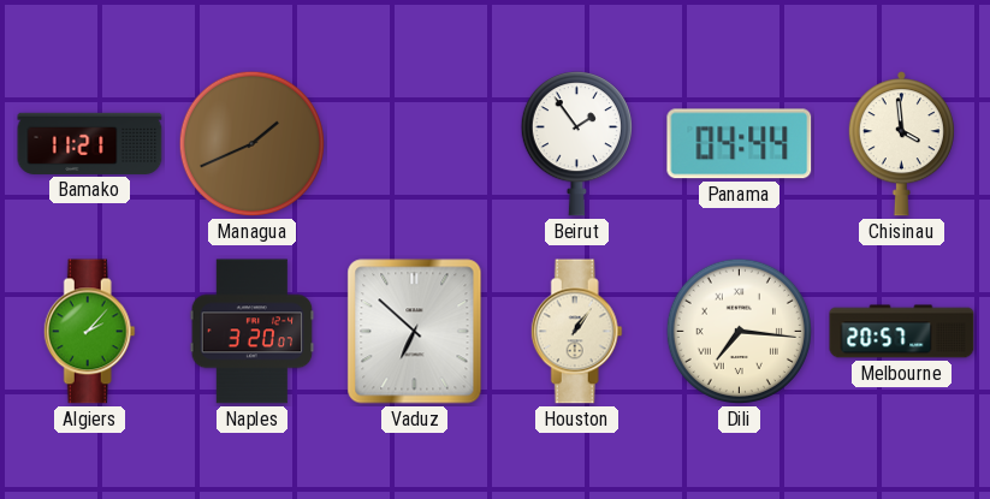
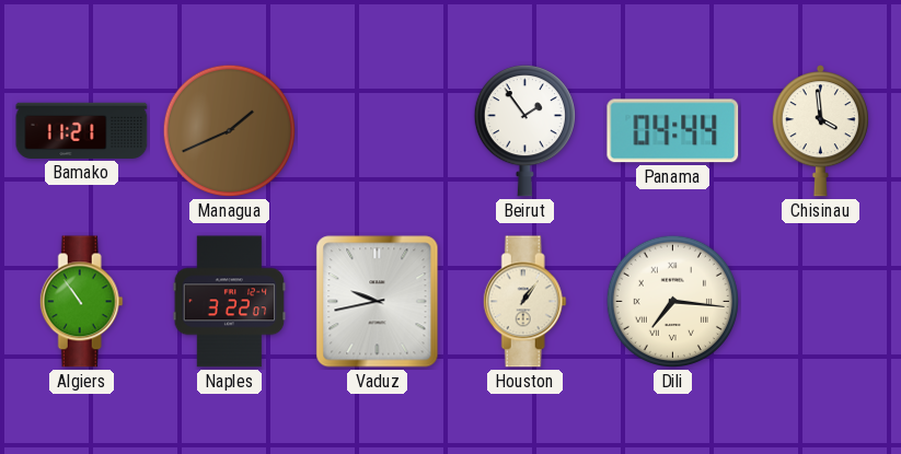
Algiers: 2:07 -> 10:54 (81, 302)
Naples: 3:20 -> 3:22 (230, 302)
Vaduz: 6:52 -> 9:43 (378, 302)
Melbourne: 20:57 -> none (902, 332)
